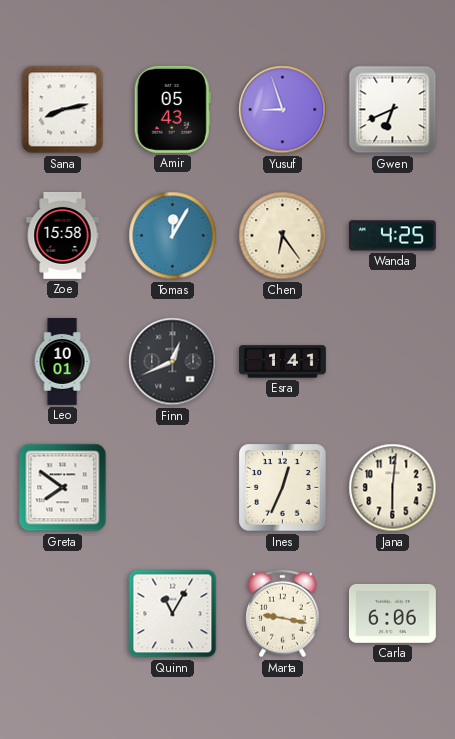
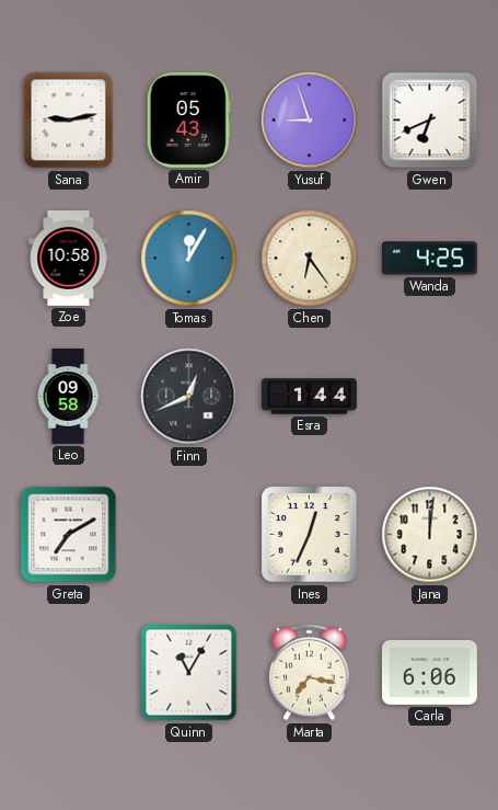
Sana: 8:13 -> 9:13 (69, 121)
Zoe: 15:58 -> 10:58 (69, 258)
Leo: 10:01 -> 09:58 (68, 397)
Esra: 1:41 -> 1:44 (310, 397)
Greta: 7:51 -> 7:10 (69, 535)
Jana: 6:01 -> 12:01 (430, 535)
Marta: 9:17 -> 7:17 (310, 673)
